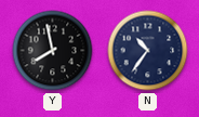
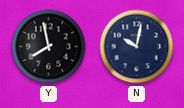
N: 10:36 -> 10:02 (137, 47)
